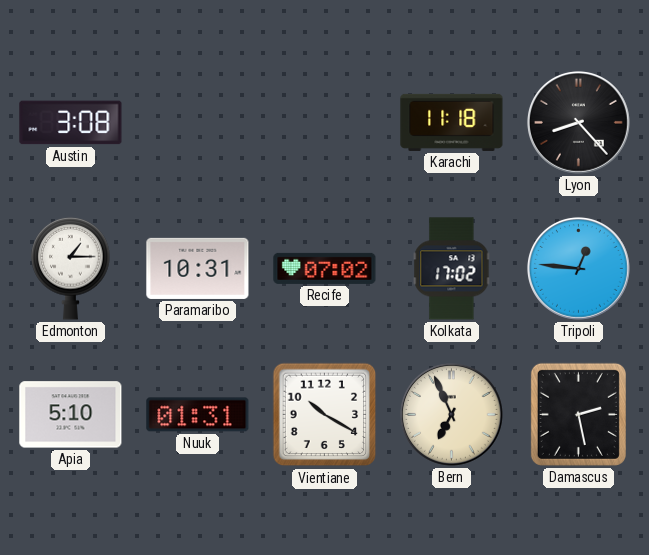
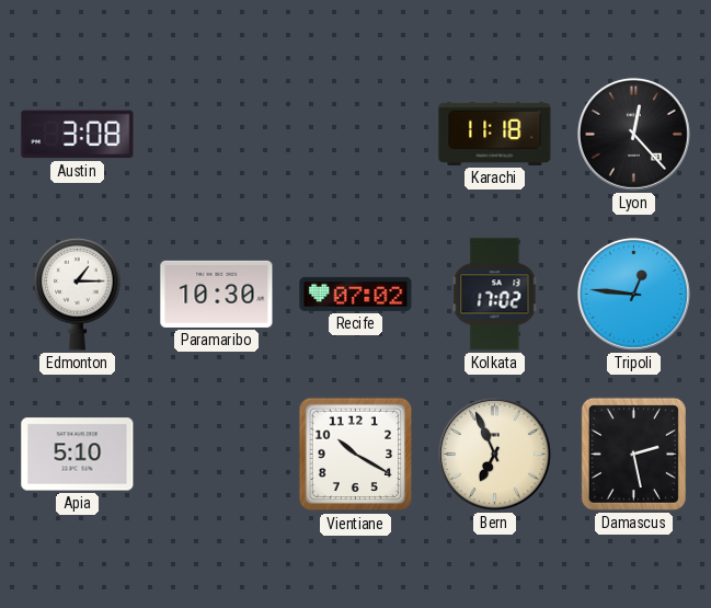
Lyon: 8:23 -> 12:23 (633, 134)
Paramaribo: 10:31 -> 10:30 (217, 294)
Nuuk: 01:31 -> none (198, 415)
